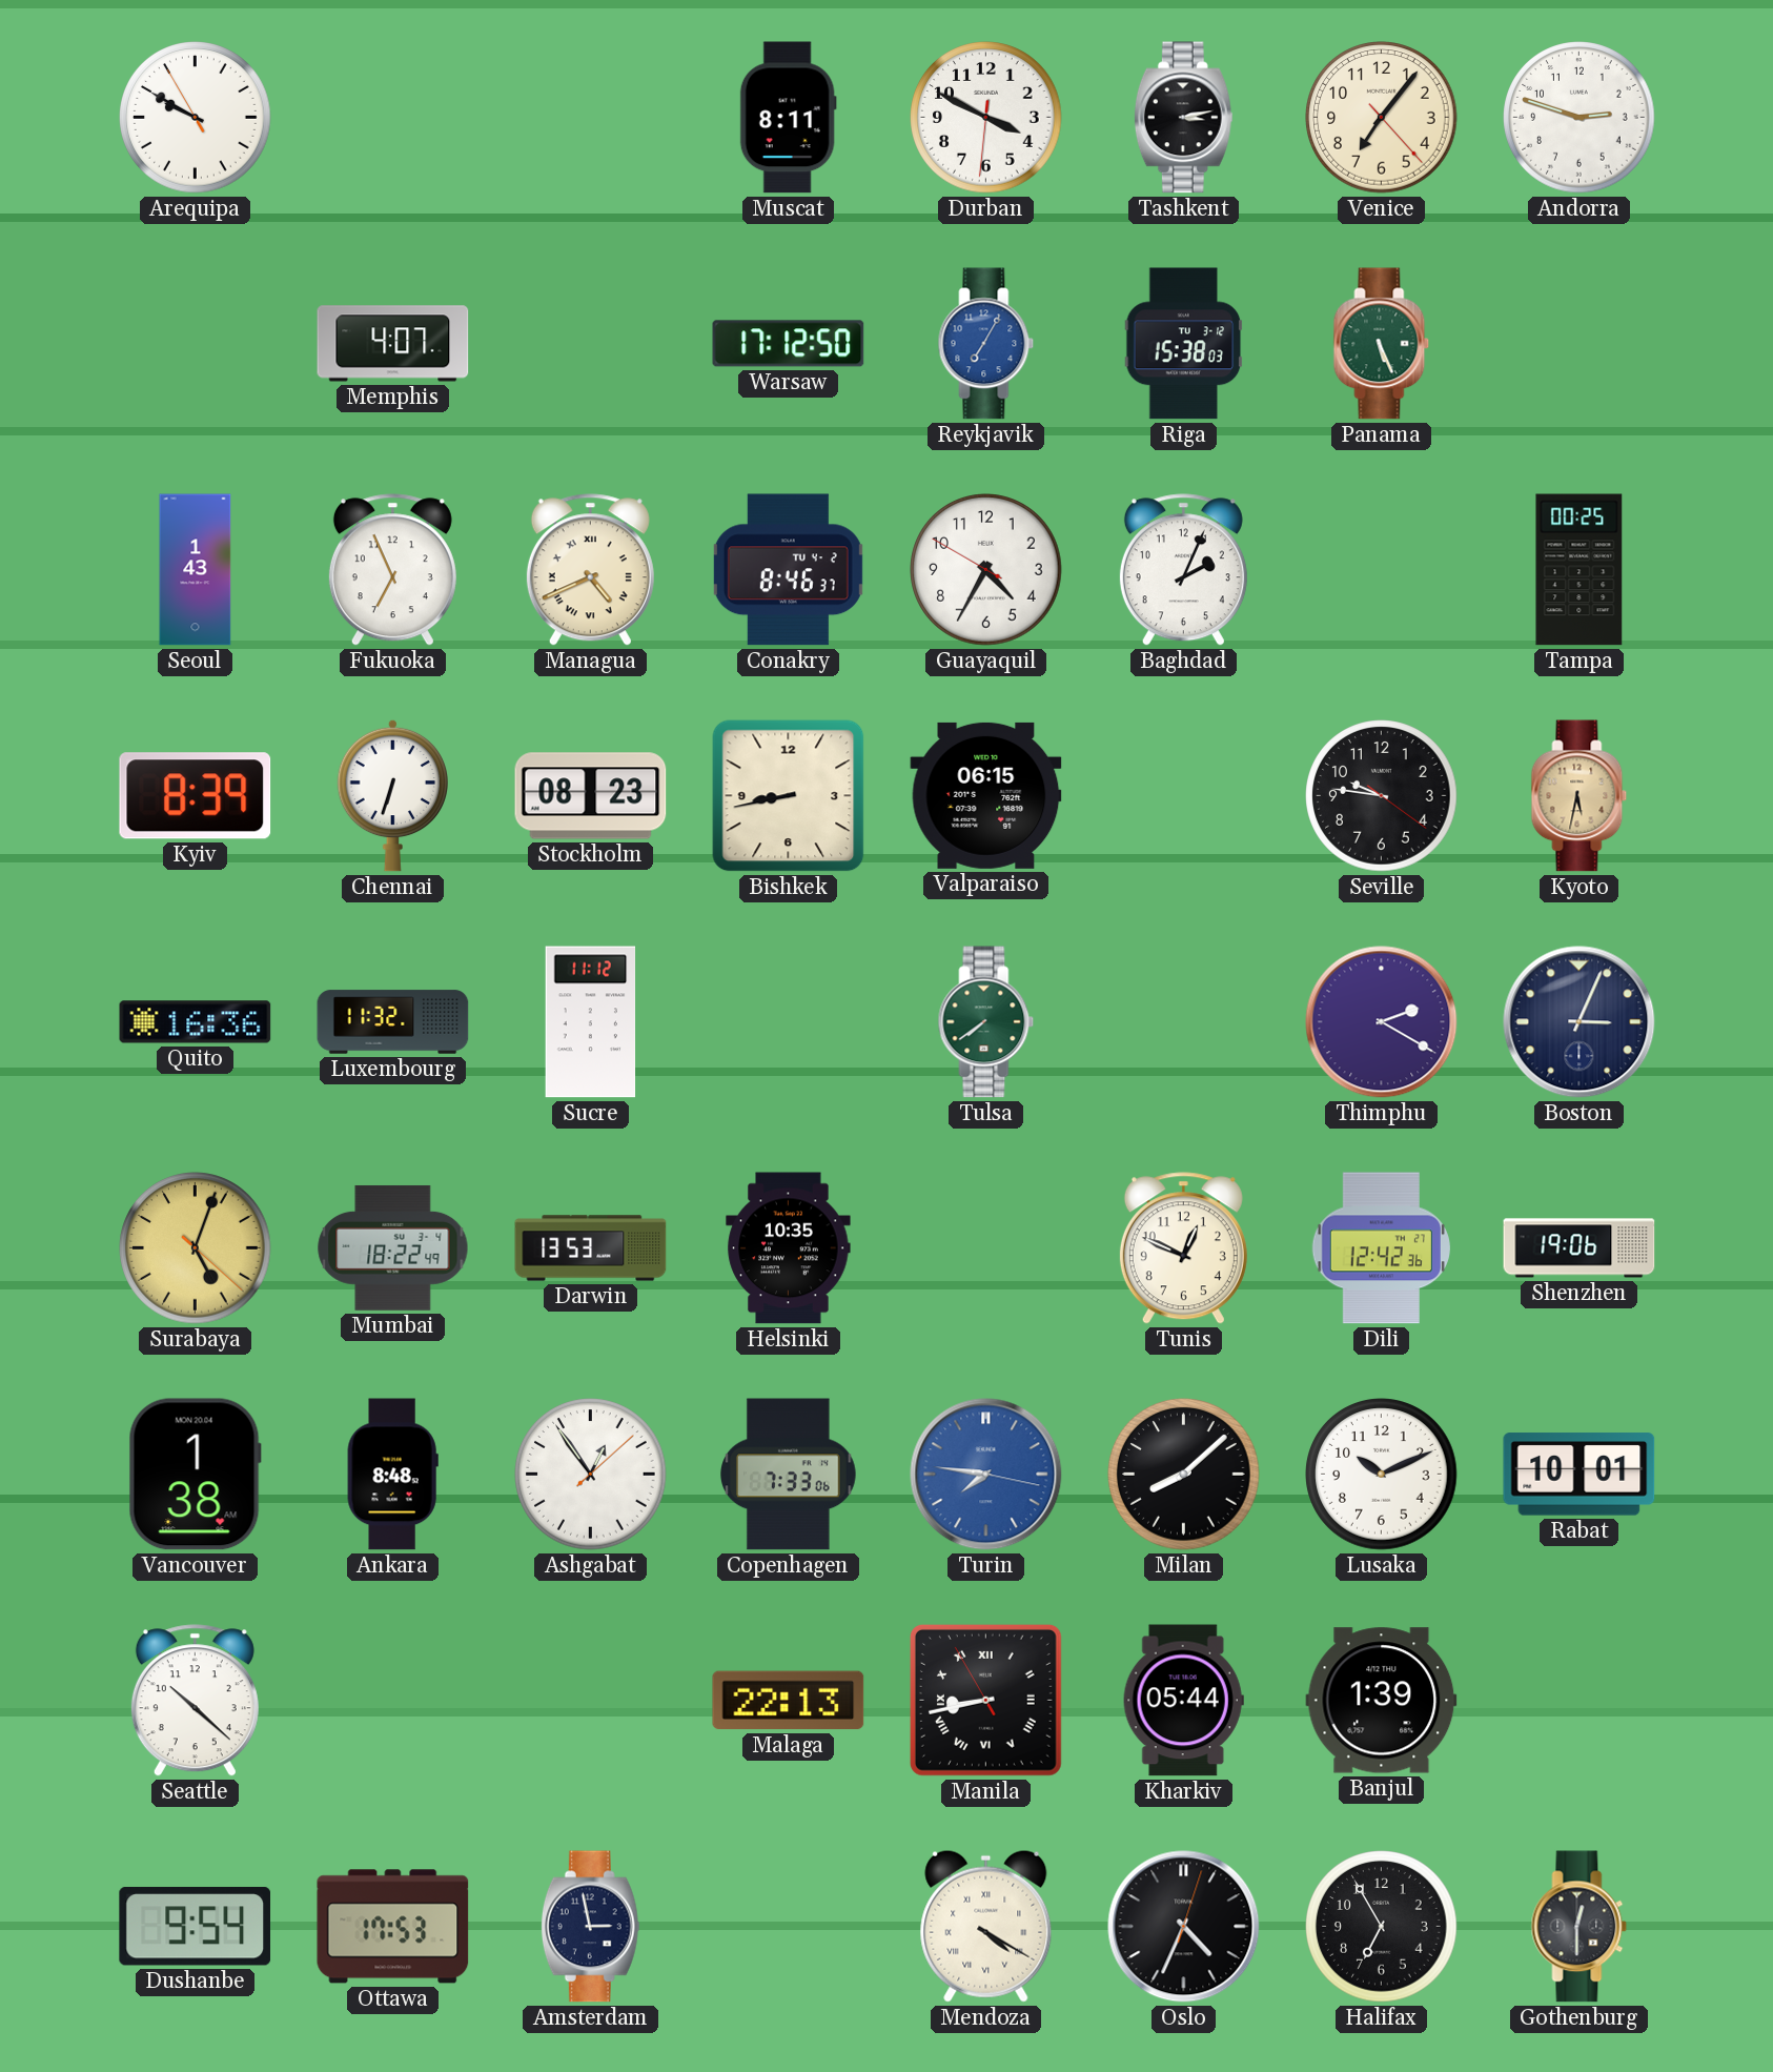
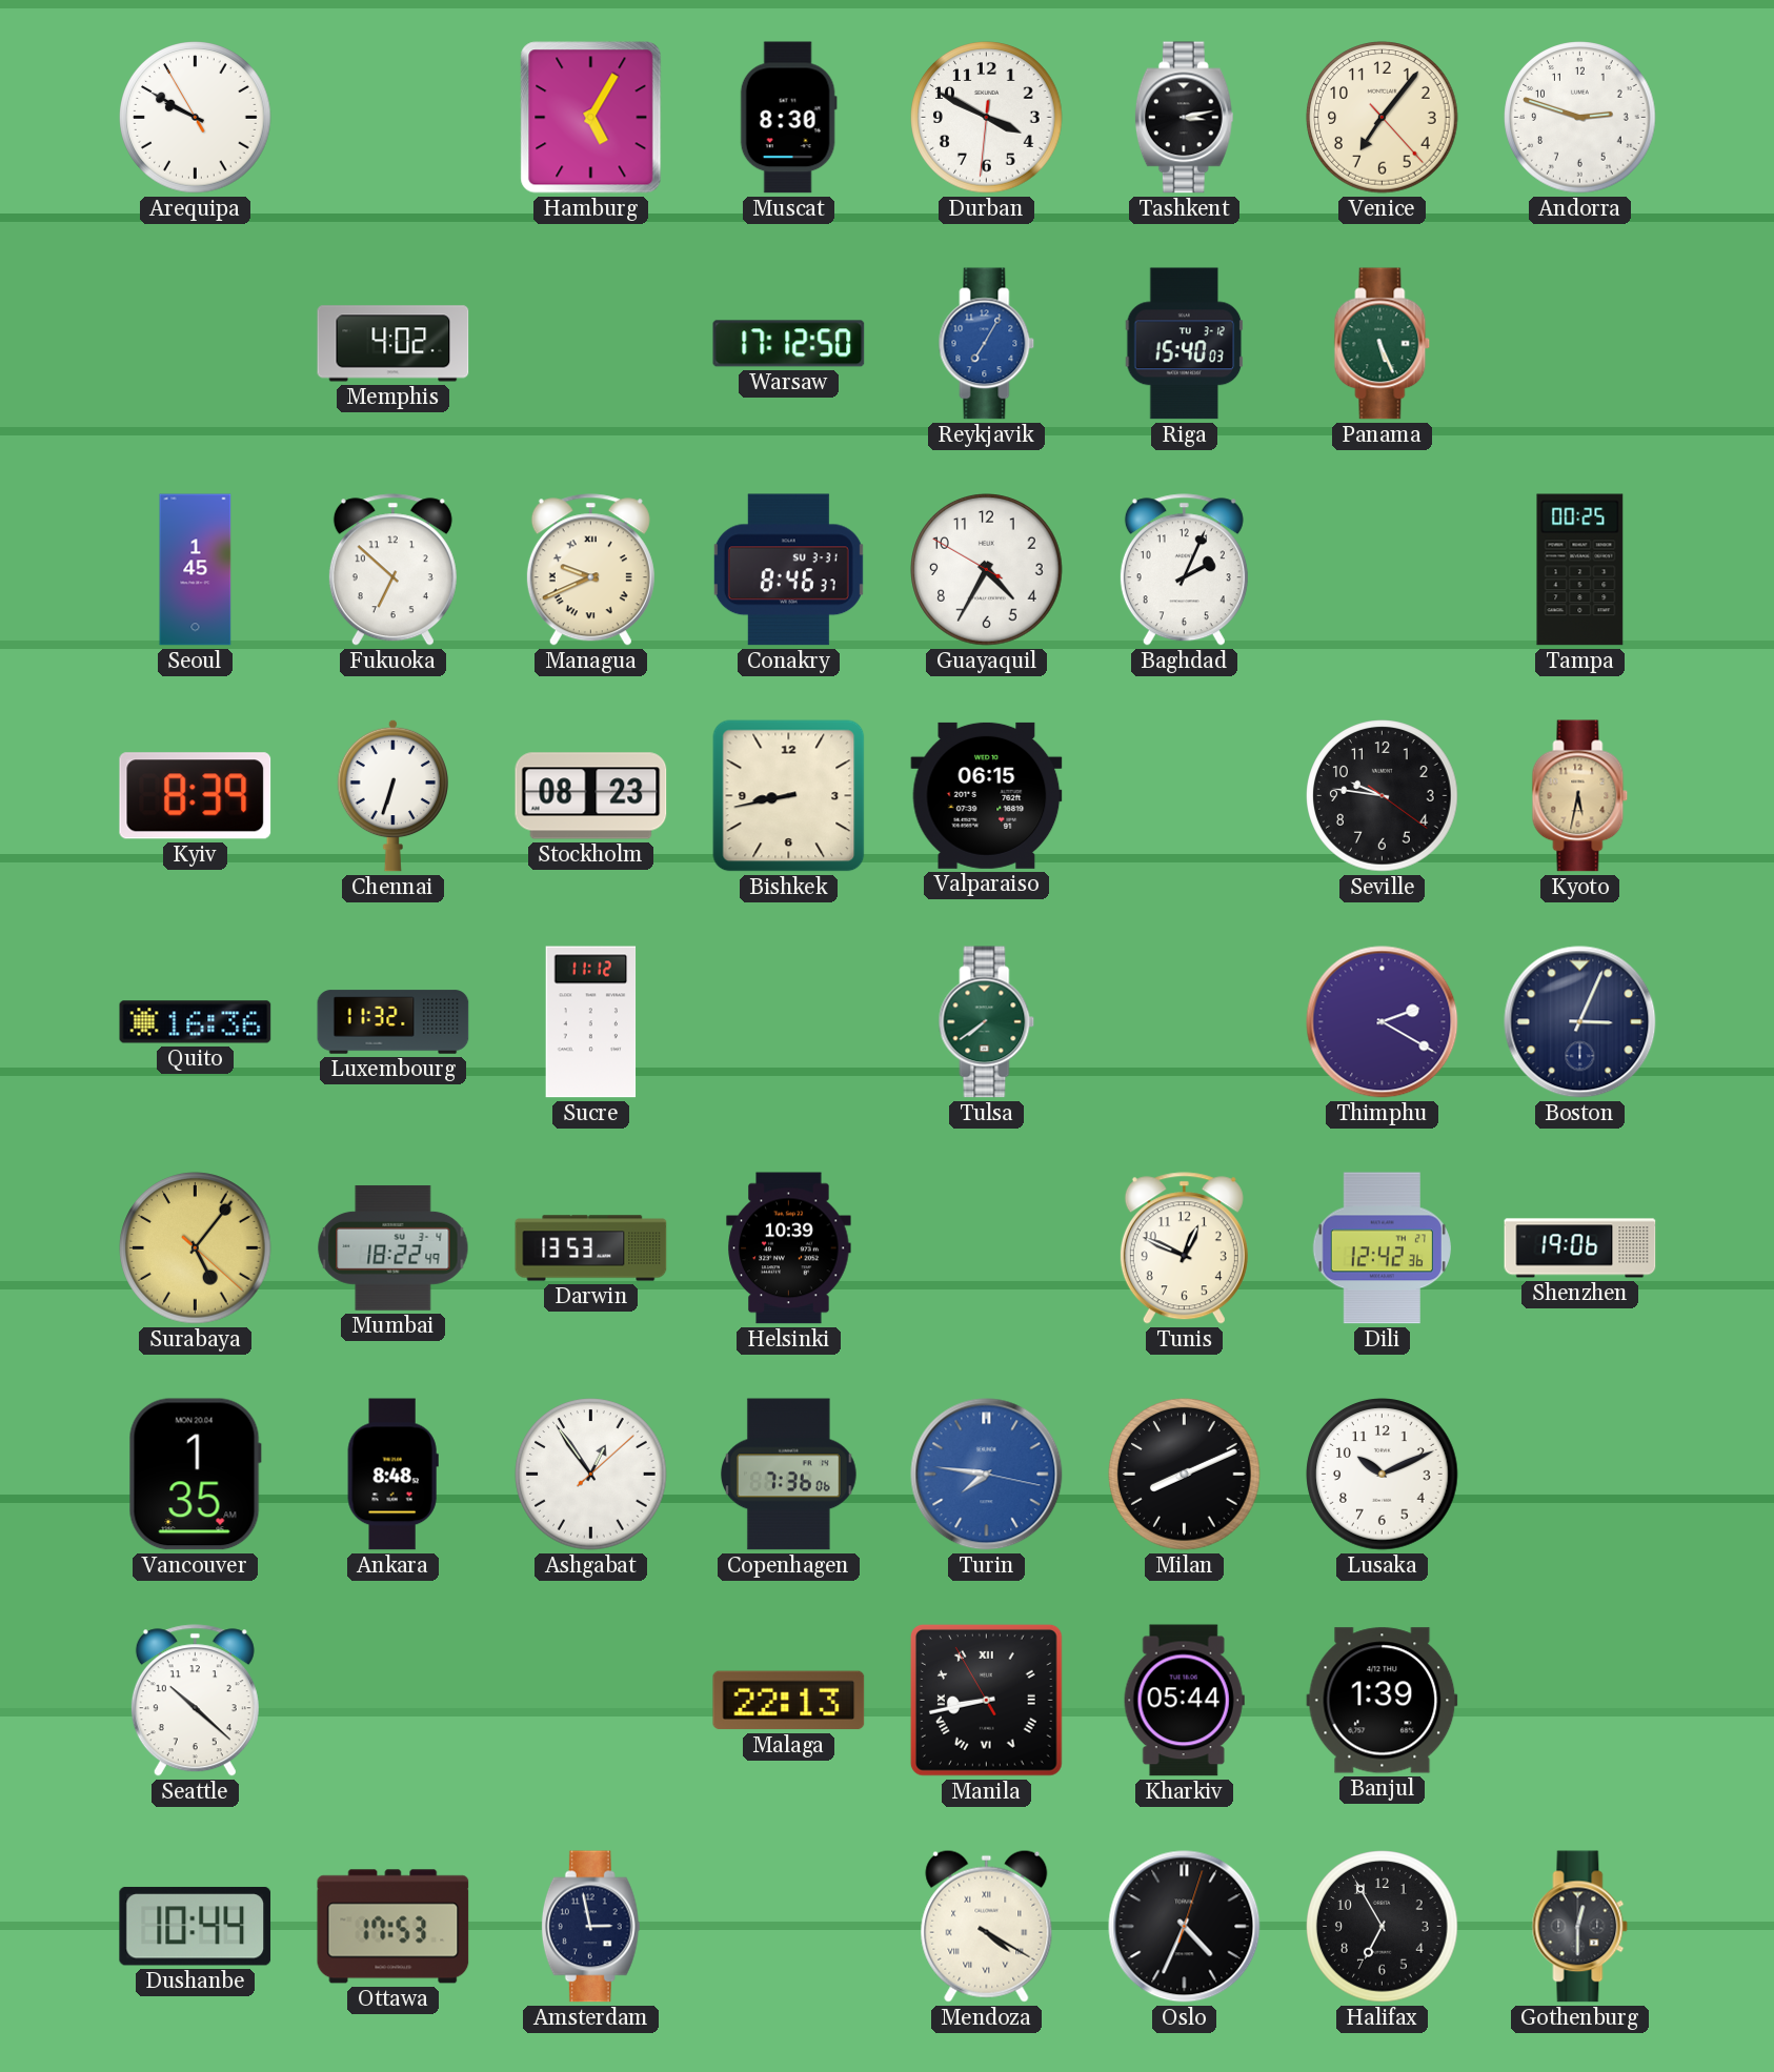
Hamburg: none -> 5:05 (591, 118)
Muscat: 8:11 -> 8:30 (788, 118)
Memphis: 4:07 -> 4:02 (394, 344)
Riga: 15:38 -> 15:40 (1185, 344)
Seoul: 1:43 -> 1:45 (196, 570)
Fukuoka: 6:56 -> 6:52 (392, 570)
Managua: 4:41 -> 9:41 (590, 570)
Conakry date: TU 4-2 -> SU 3-31 (788, 570)
Surabaya: 5:03 -> 5:06 (196, 1248)
Helsinki: 10:35 -> 10:39 (789, 1248)
Vancouver: 1:38 -> 1:35 (195, 1475)
Copenhagen: 7:33 -> 7:36 (789, 1475)
Milan: 8:08 -> 8:11 (1185, 1475)
Rabat: 10:01 -> none (1580, 1475)
Dushanbe: 9:54 -> 10:44 (196, 1926)
